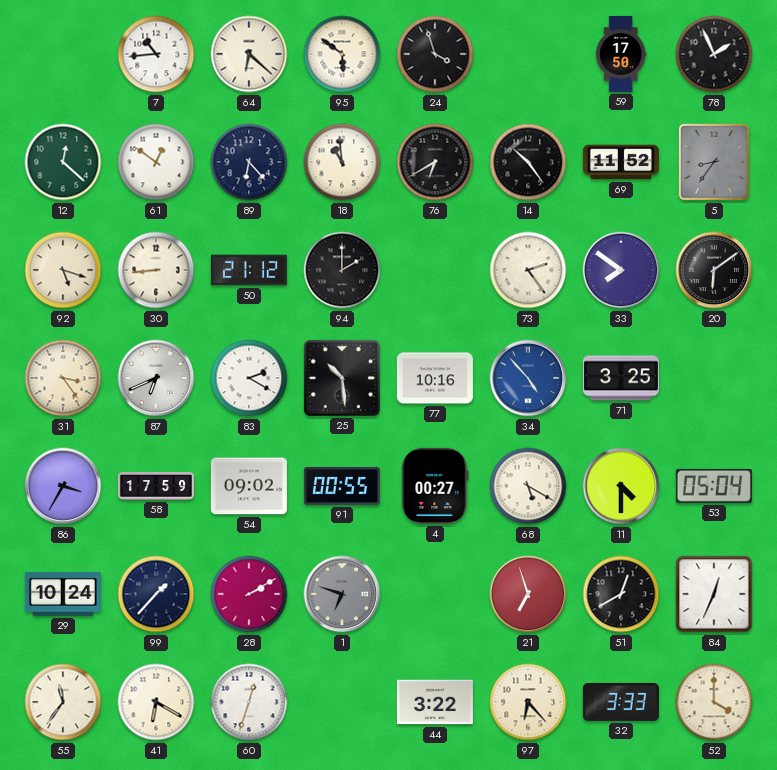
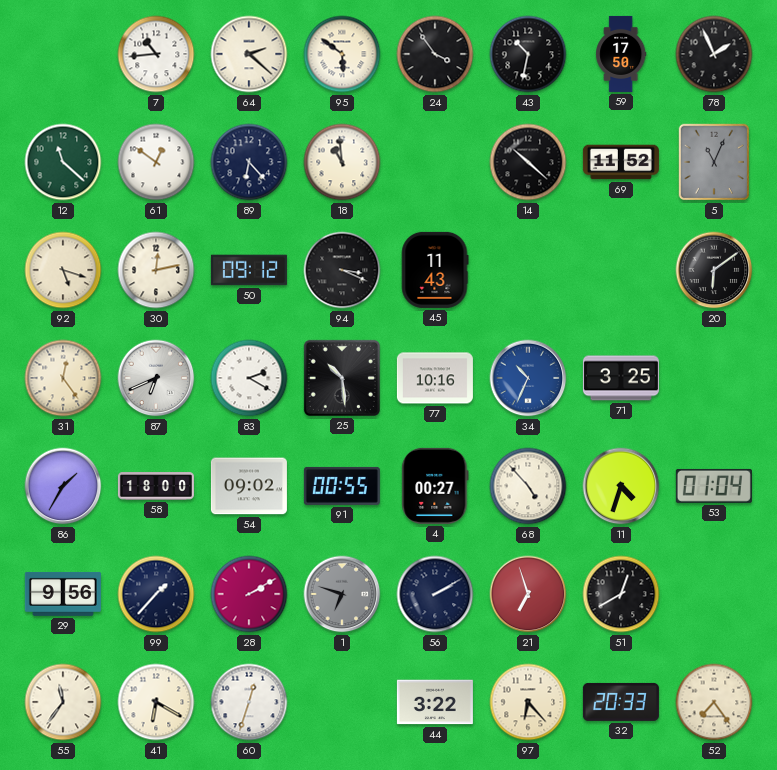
64: 6:22 -> 2:22 (249, 54)
24: 3:57 -> 3:54 (435, 54)
43: none -> 10:32 (528, 54)
12: 12:22 -> 11:22 (63, 162)
76: 6:40 -> none (435, 162)
14: 10:24 -> 10:22 (528, 162)
5: 8:36 -> 11:04 (714, 162)
30: 8:44 -> 12:13 (156, 270)
50: 21:12 -> 09:12 (249, 270)
94: 2:00 -> 3:19 (342, 270)
45: none -> 11:43 (435, 270)
73: 2:24 -> none (528, 270)
33: 7:51 -> none (621, 270)
31: 3:24 -> 12:24 (63, 378)
34: 4:53 -> 10:34 (528, 378)
86: 3:35 -> 1:35 (63, 486)
58: 17:59 -> 18:00 (156, 486)
68: 5:20 -> 4:53 (528, 486)
11: 4:30 -> 4:33 (621, 486)
53: 05:04 -> 01:04 (714, 486)
29: 10:24 -> 9:56 (63, 594)
56: none -> 2:10 (435, 594)
84: 12:34 -> none (714, 594)
32: 3:33 -> 20:33 (621, 702)
52: 4:00 -> 7:24 (714, 702)
